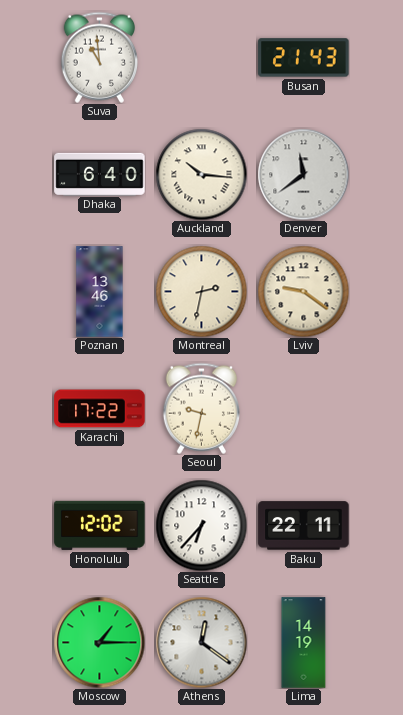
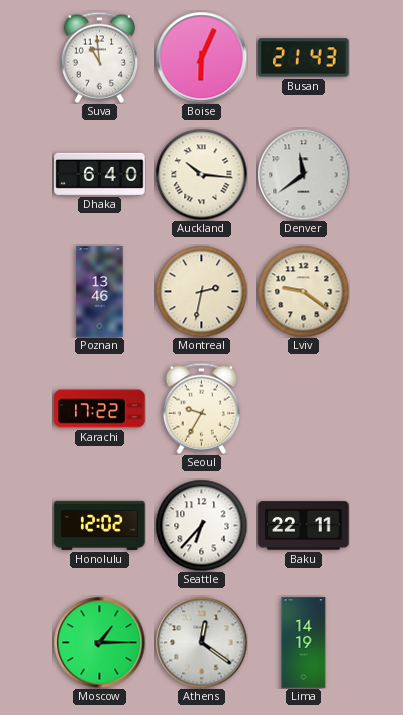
Boise: none -> 6:04 (201, 57)
Seoul: 9:32 -> 9:35 (201, 408)
